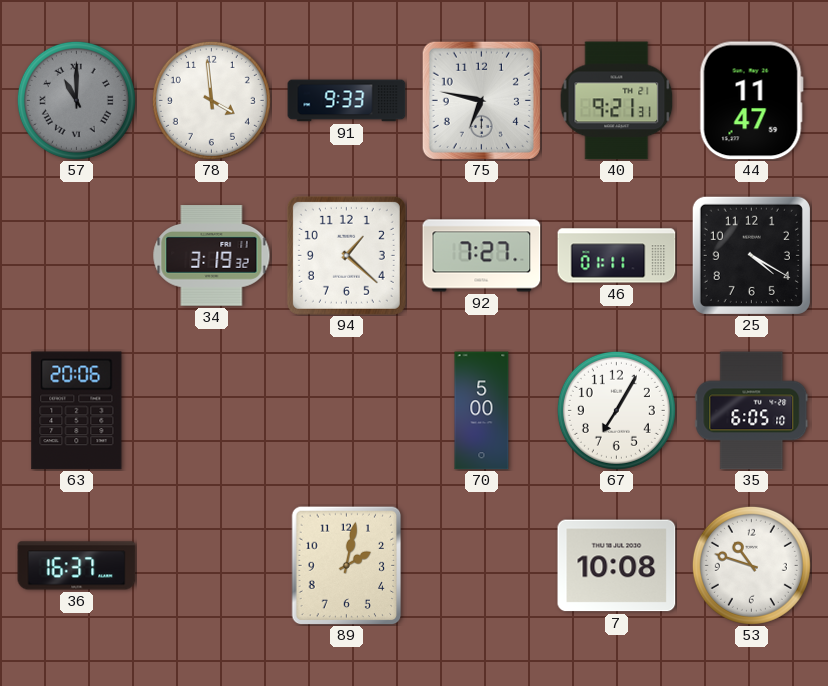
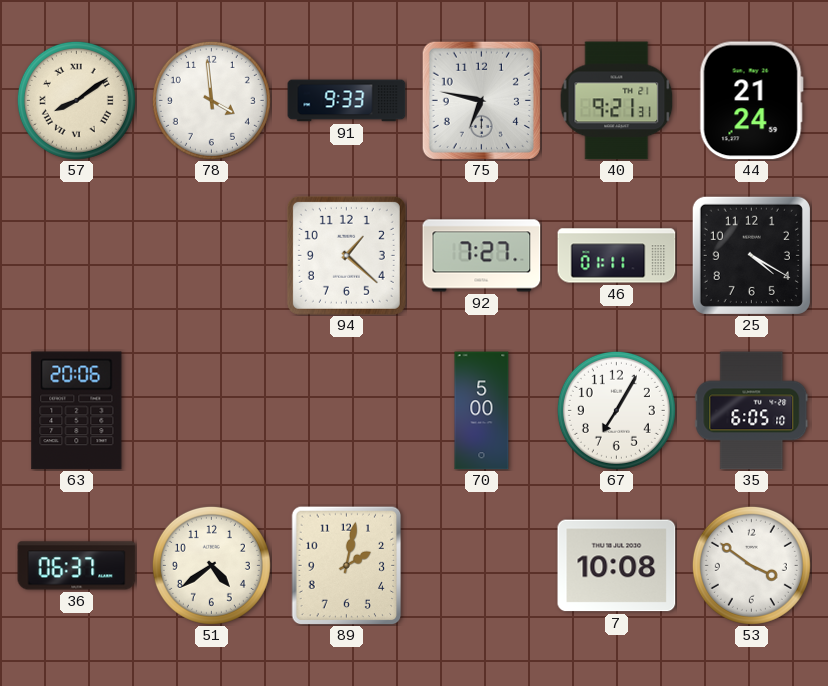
57: 11:00 -> 8:09 (76, 100)
57 dial: grey -> cream (76, 100)
44: 11:47 -> 21:24 (751, 101)
34: 3:19 -> none (212, 256)
36: 16:37 -> 06:37 (77, 566)
51: none -> 4:39 (211, 565)
53: 10:48 -> 3:51 (751, 565)
